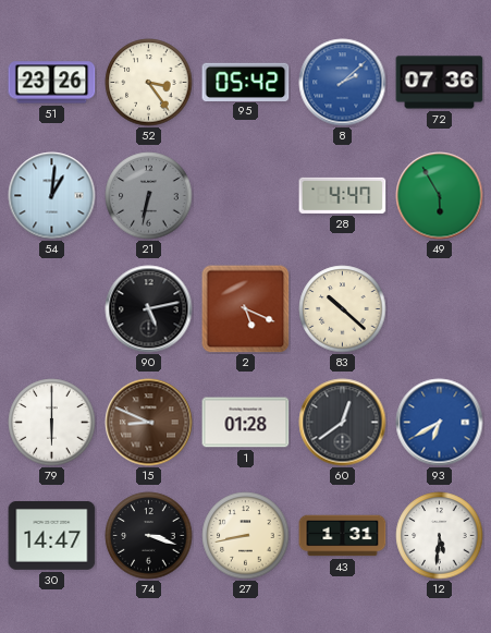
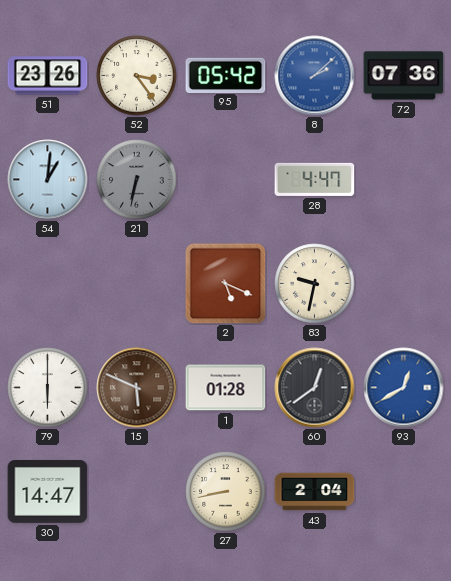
49: 5:55 -> none (440, 196)
90: 5:13 -> none (149, 309)
83: 10:22 -> 9:32 (315, 284)
15: 8:49 -> 5:49 (137, 388)
93: 6:40 -> 12:40 (404, 388)
74: 3:18 -> none (149, 536)
43: 1:31 -> 2:04 (315, 492)
12: 5:31 -> none (440, 536)
